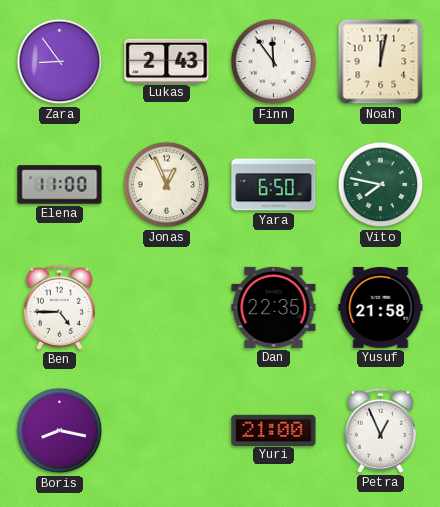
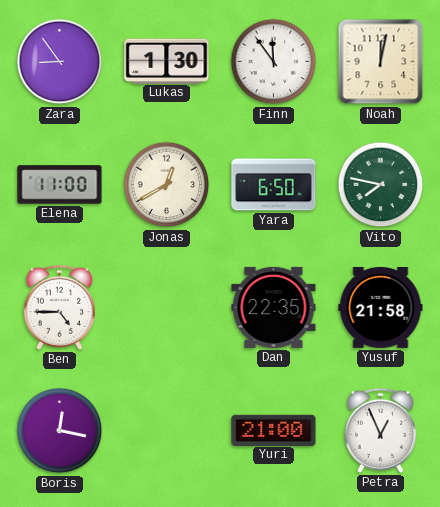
Lukas: 2:43 -> 1:30 (167, 61)
Jonas: 12:56 -> 12:40 (167, 185)
Boris: 8:17 -> 12:17 (60, 431)
